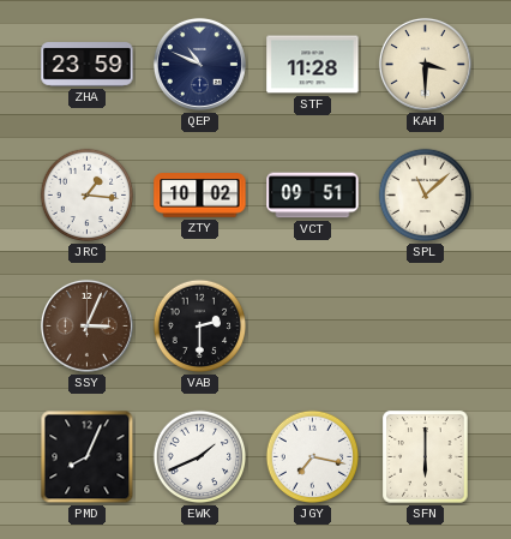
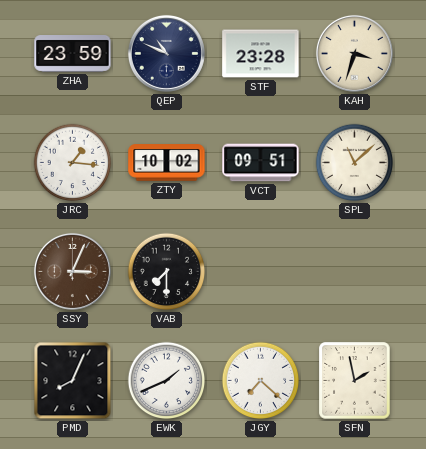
STF: 11:28 -> 23:28 (261, 54)
KAH: 3:30 -> 3:33 (354, 53)
VAB: 2:30 -> 7:30 (167, 272)
JGY: 7:17 -> 7:22 (261, 381)
SFN: 6:00 -> 1:58 (355, 381)
